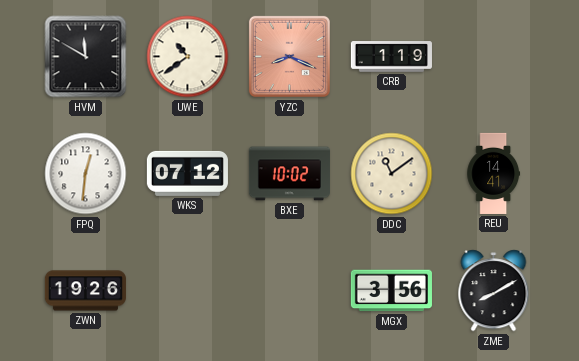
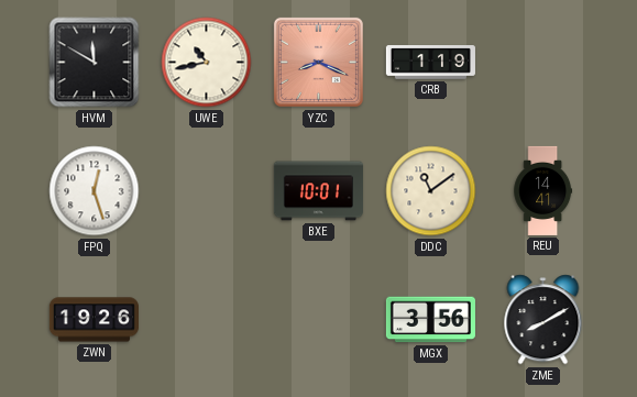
UWE: 10:39 -> 10:43 (207, 63)
FPQ: 12:31 -> 12:27 (95, 191)
WKS: 07:12 -> none (187, 173)
BXE: 10:02 -> 10:01 (318, 191)
